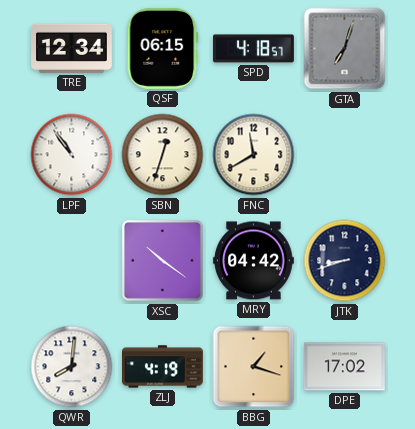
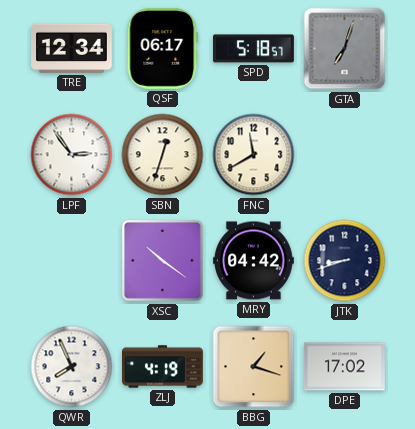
QSF: 06:15 -> 06:17 (163, 48)
SPD: 4:18 -> 5:18 (254, 49)
LPF: 10:54 -> 2:54 (72, 155)
QWR: 8:01 -> 7:56 (72, 367)
